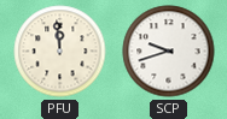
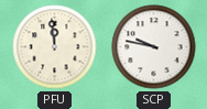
SCP: 9:42 -> 9:47 (154, 47)
